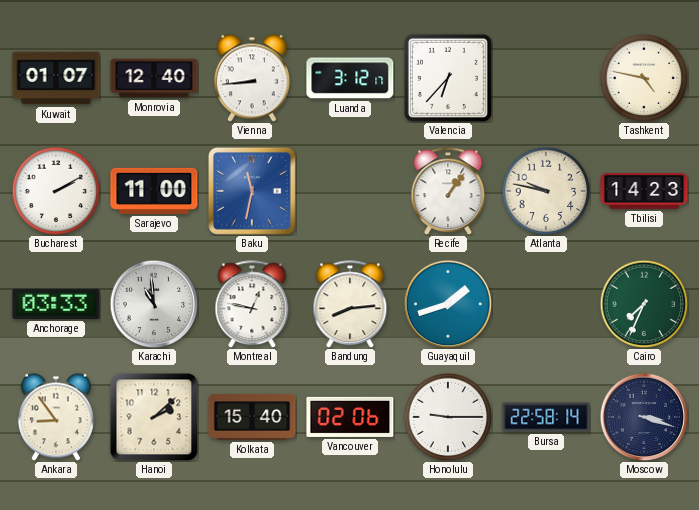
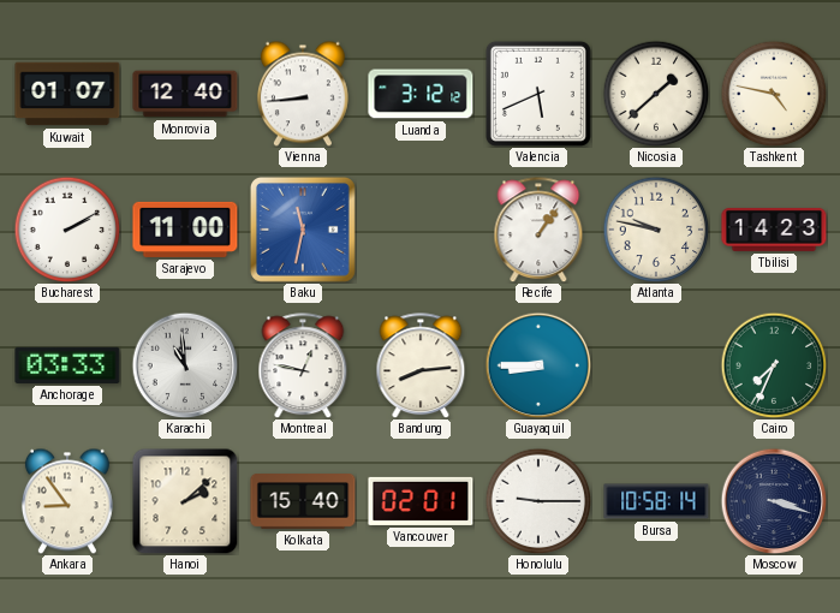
Luanda: 3:12:17 -> 3:12:12 (421, 94)
Valencia: 6:37 -> 5:41 (538, 94)
Nicosia: none -> 1:38 (656, 94)
Guayaquil: 1:42 -> 8:45 (538, 365)
Vancouver: 02:06 -> 02:01 (421, 501)
Bursa: 22:58 -> 10:58 (656, 501)
